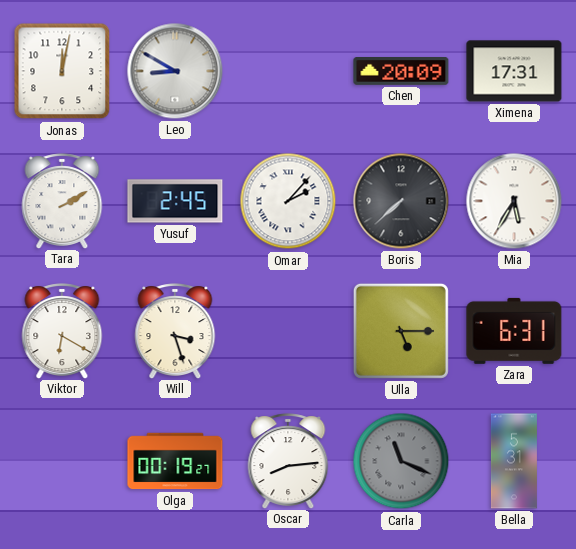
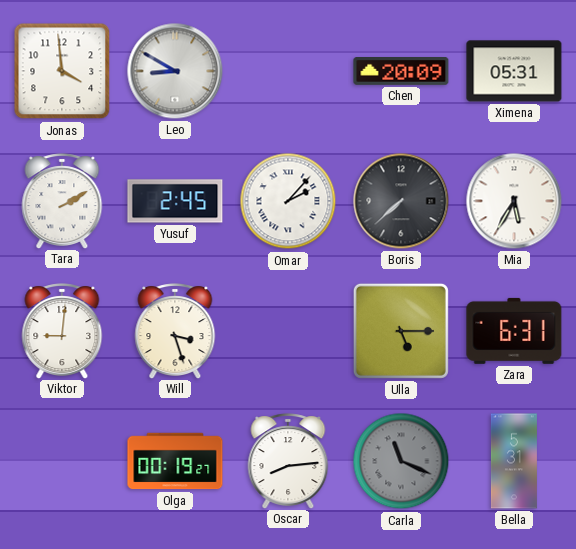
Jonas: 12:02 -> 3:59 (62, 71)
Ximena: 17:31 -> 05:31 (514, 71)
Viktor: 6:20 -> 9:01 (62, 331)
